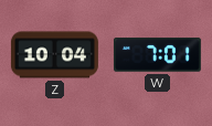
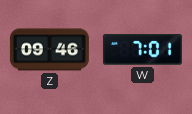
Z: 10:04 -> 09:46 (49, 50)
